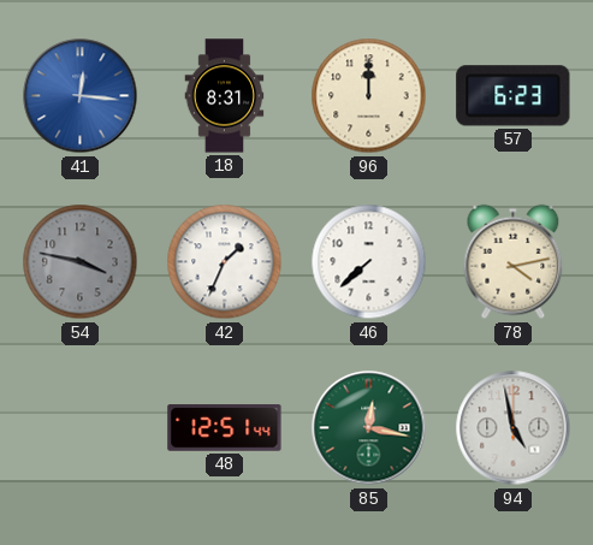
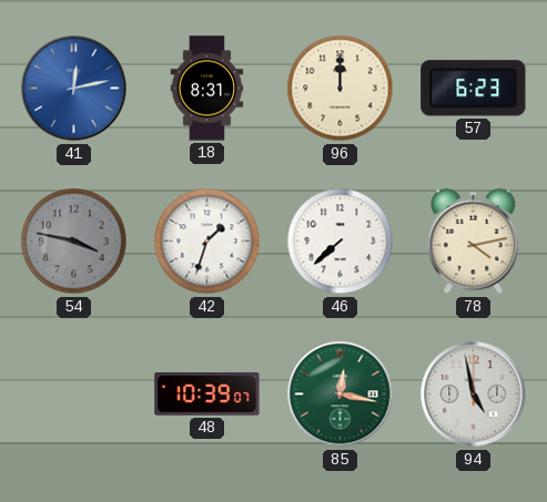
41: 12:16 -> 12:13 (74, 89)
42: 1:34 -> 1:33 (207, 242)
48: 12:51 -> 10:39 (207, 395)
